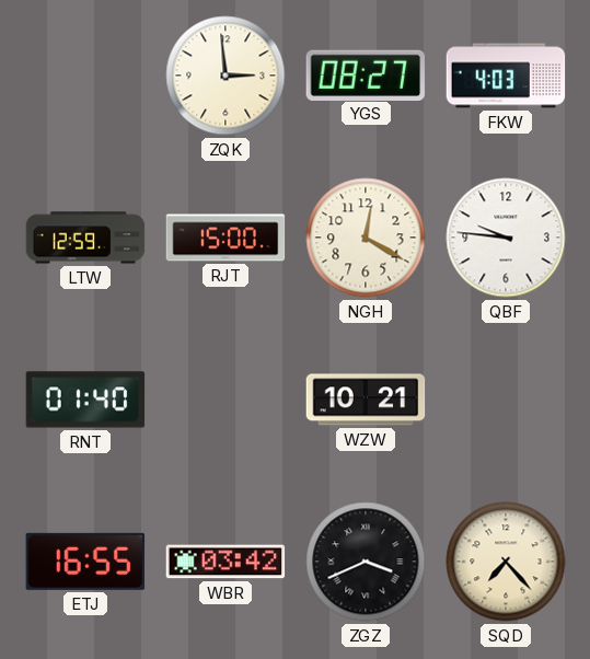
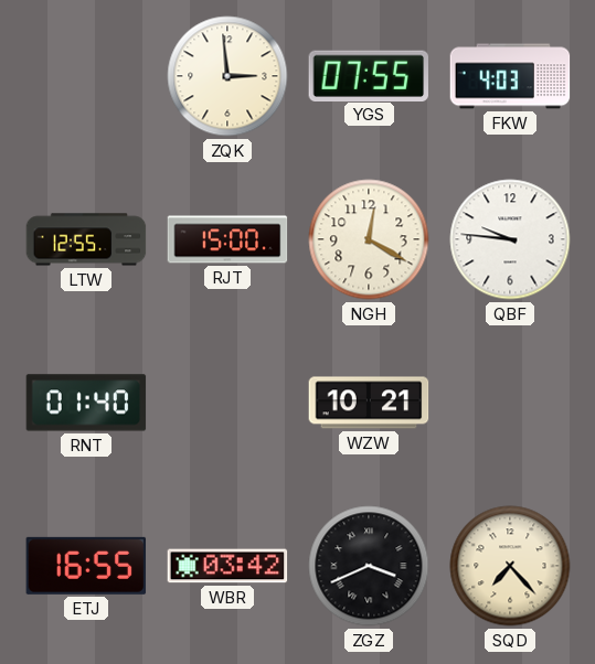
YGS: 08:27 -> 07:55 (369, 75)
LTW: 12:59 -> 12:55 (86, 239)
